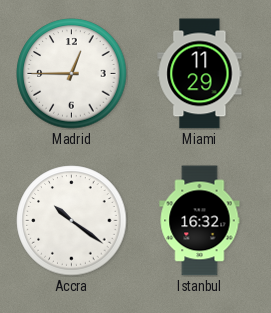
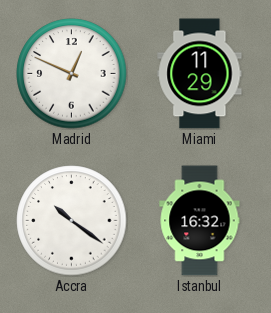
Madrid: 12:45 -> 12:49 (72, 74)
